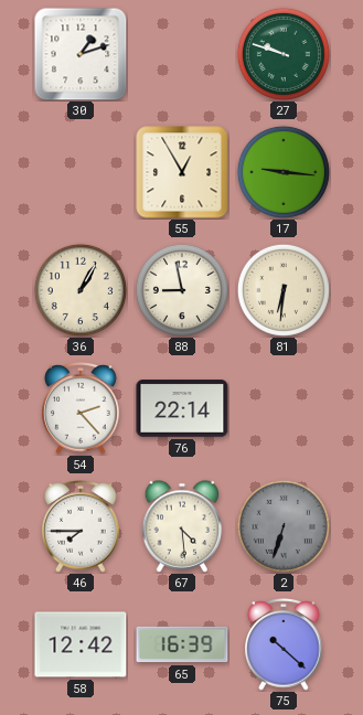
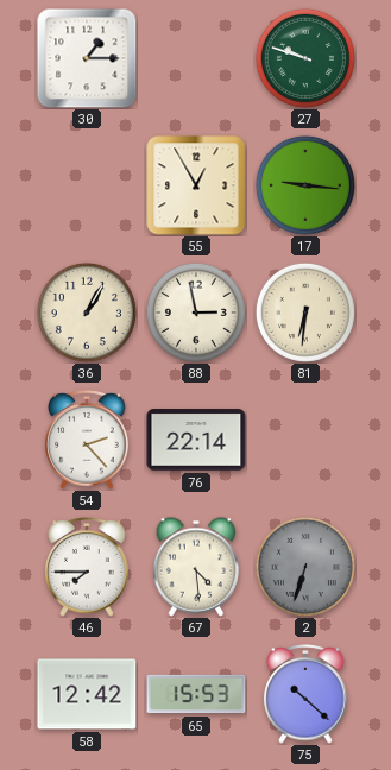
30: 1:12 -> 1:15 (87, 58)
88: 8:58 -> 2:58 (196, 313)
65: 16:39 -> 15:53 (196, 694)
